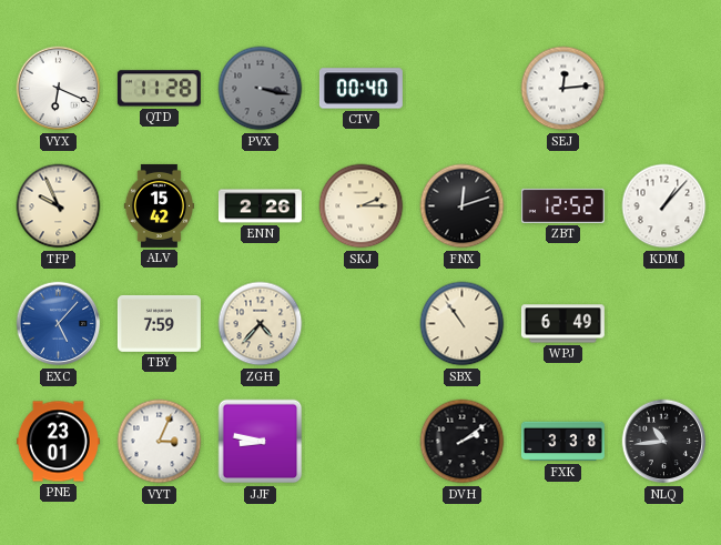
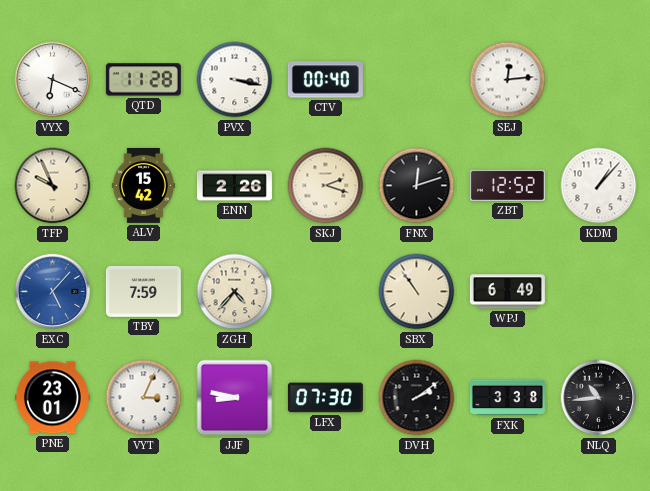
PVX dial: grey -> white (235, 80)
SKJ: 2:15 -> 2:18 (326, 186)
LFX: none -> 07:30 (325, 398)
